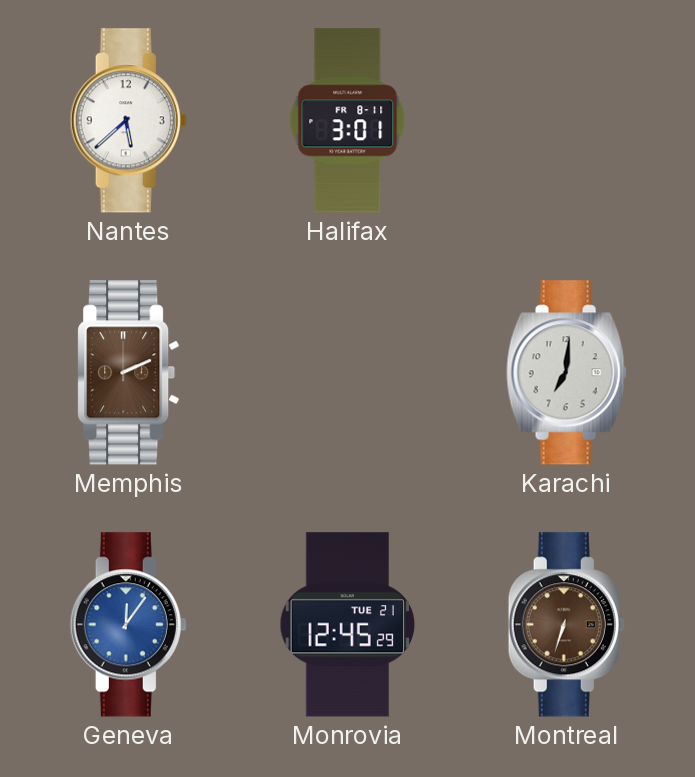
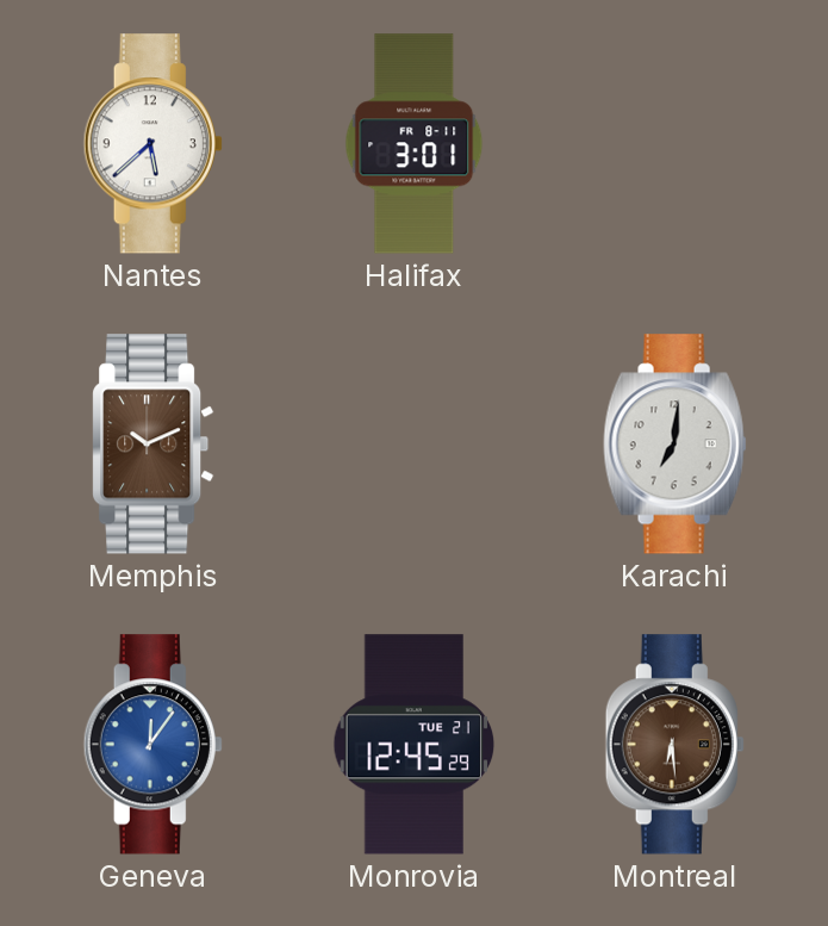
Memphis: 2:11 -> 10:11 (154, 445)
Montreal: 6:33 -> 6:29 (674, 745)
